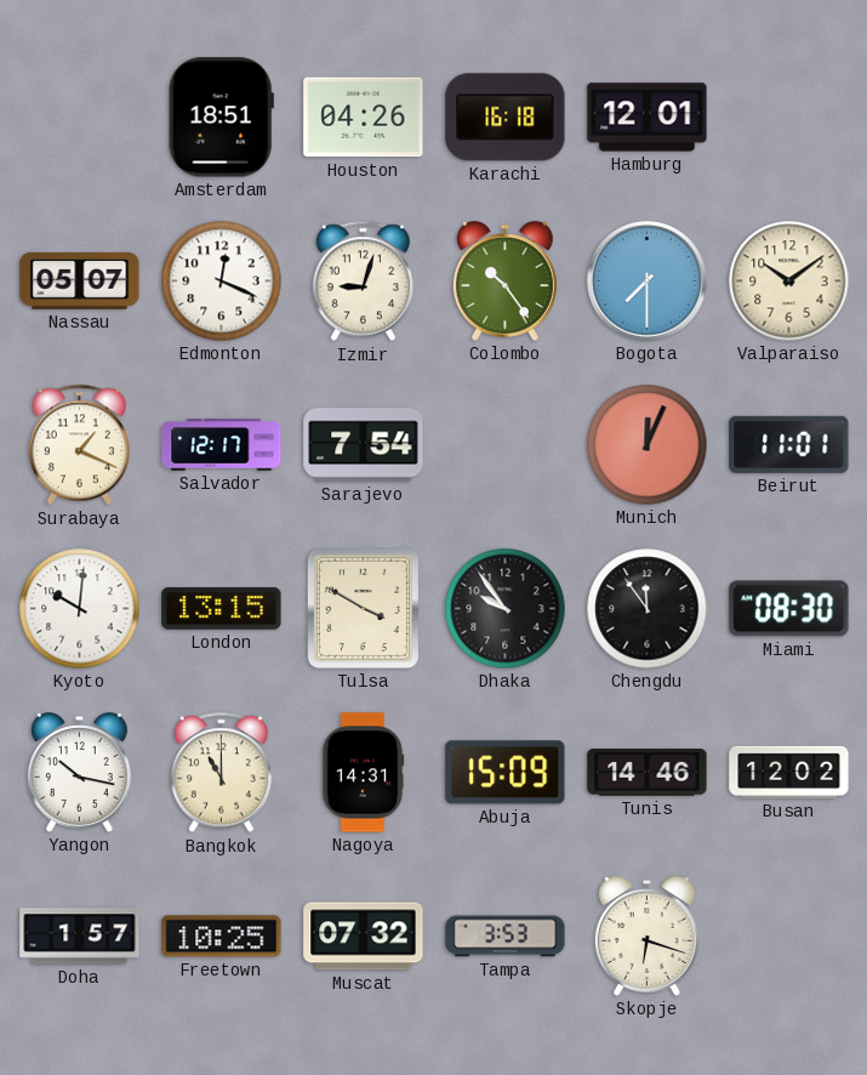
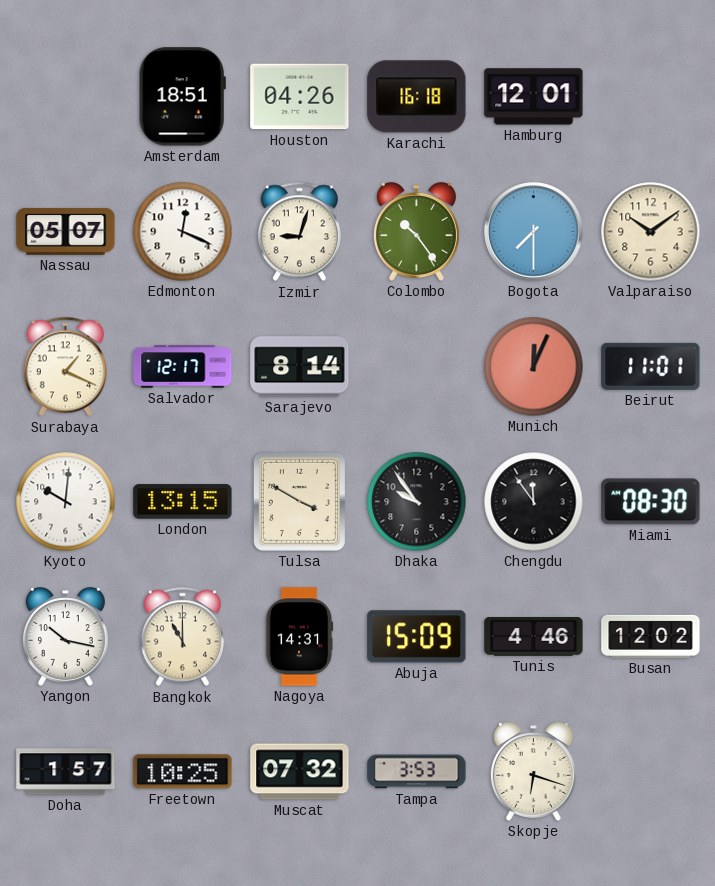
Sarajevo: 7:54 -> 8:14 (300, 367)
Tunis: 14:46 -> 4:46 (534, 637)
